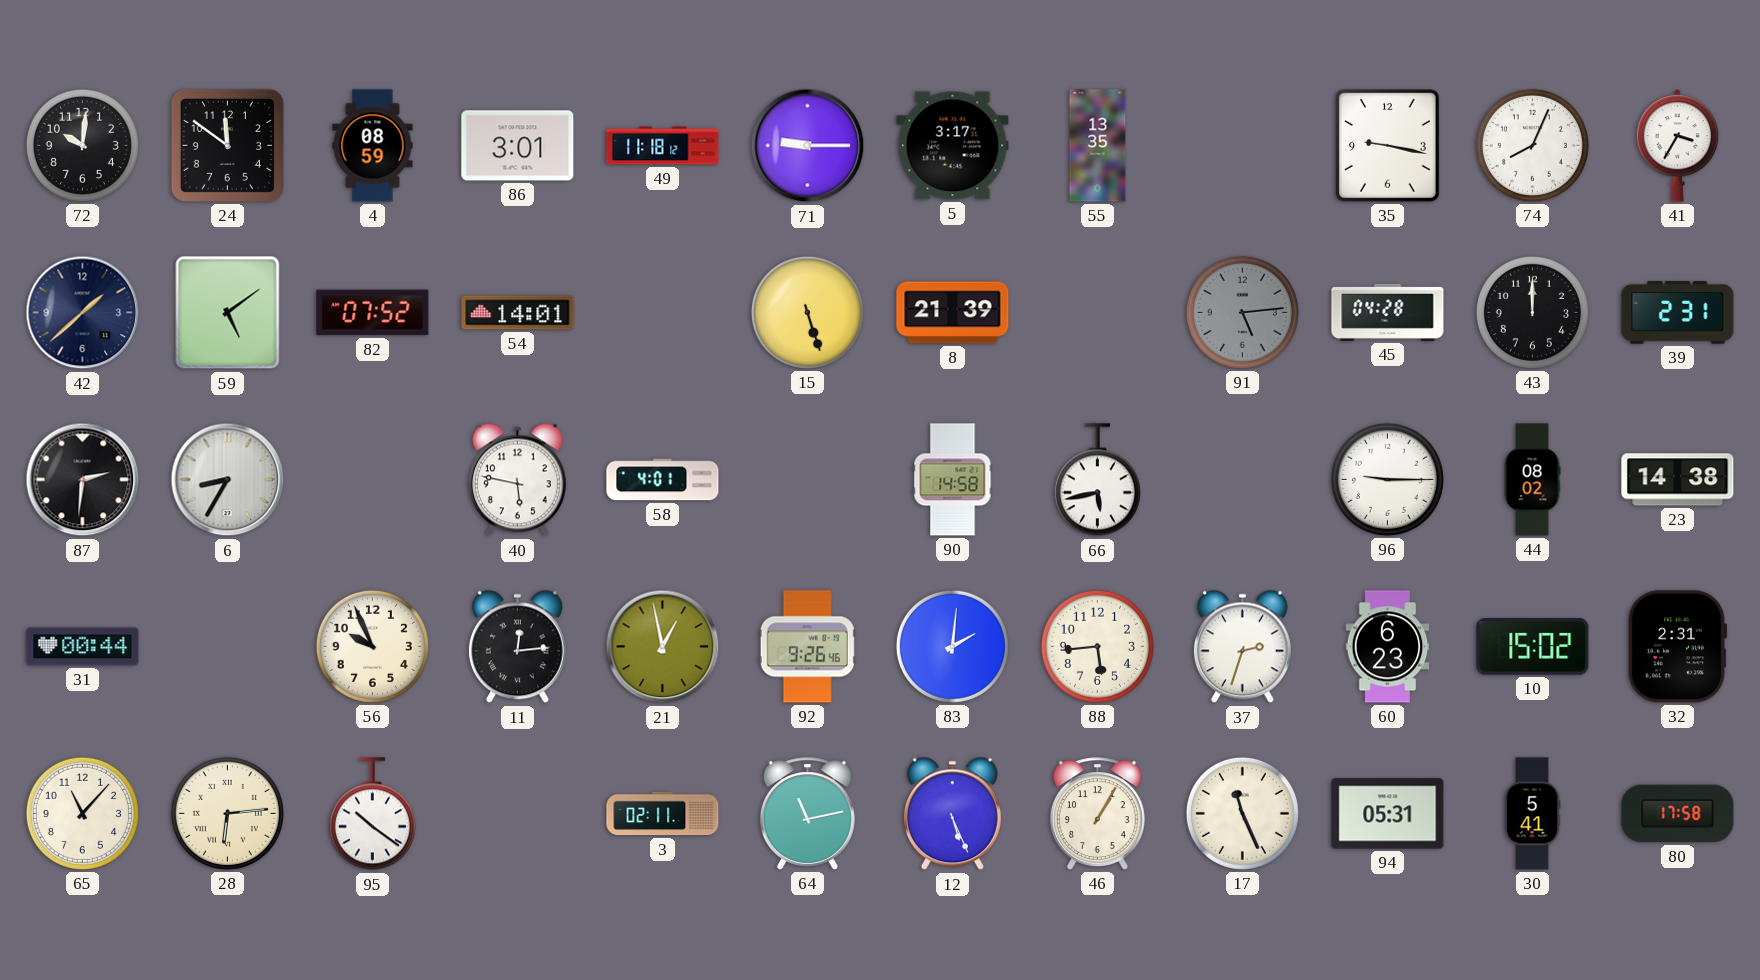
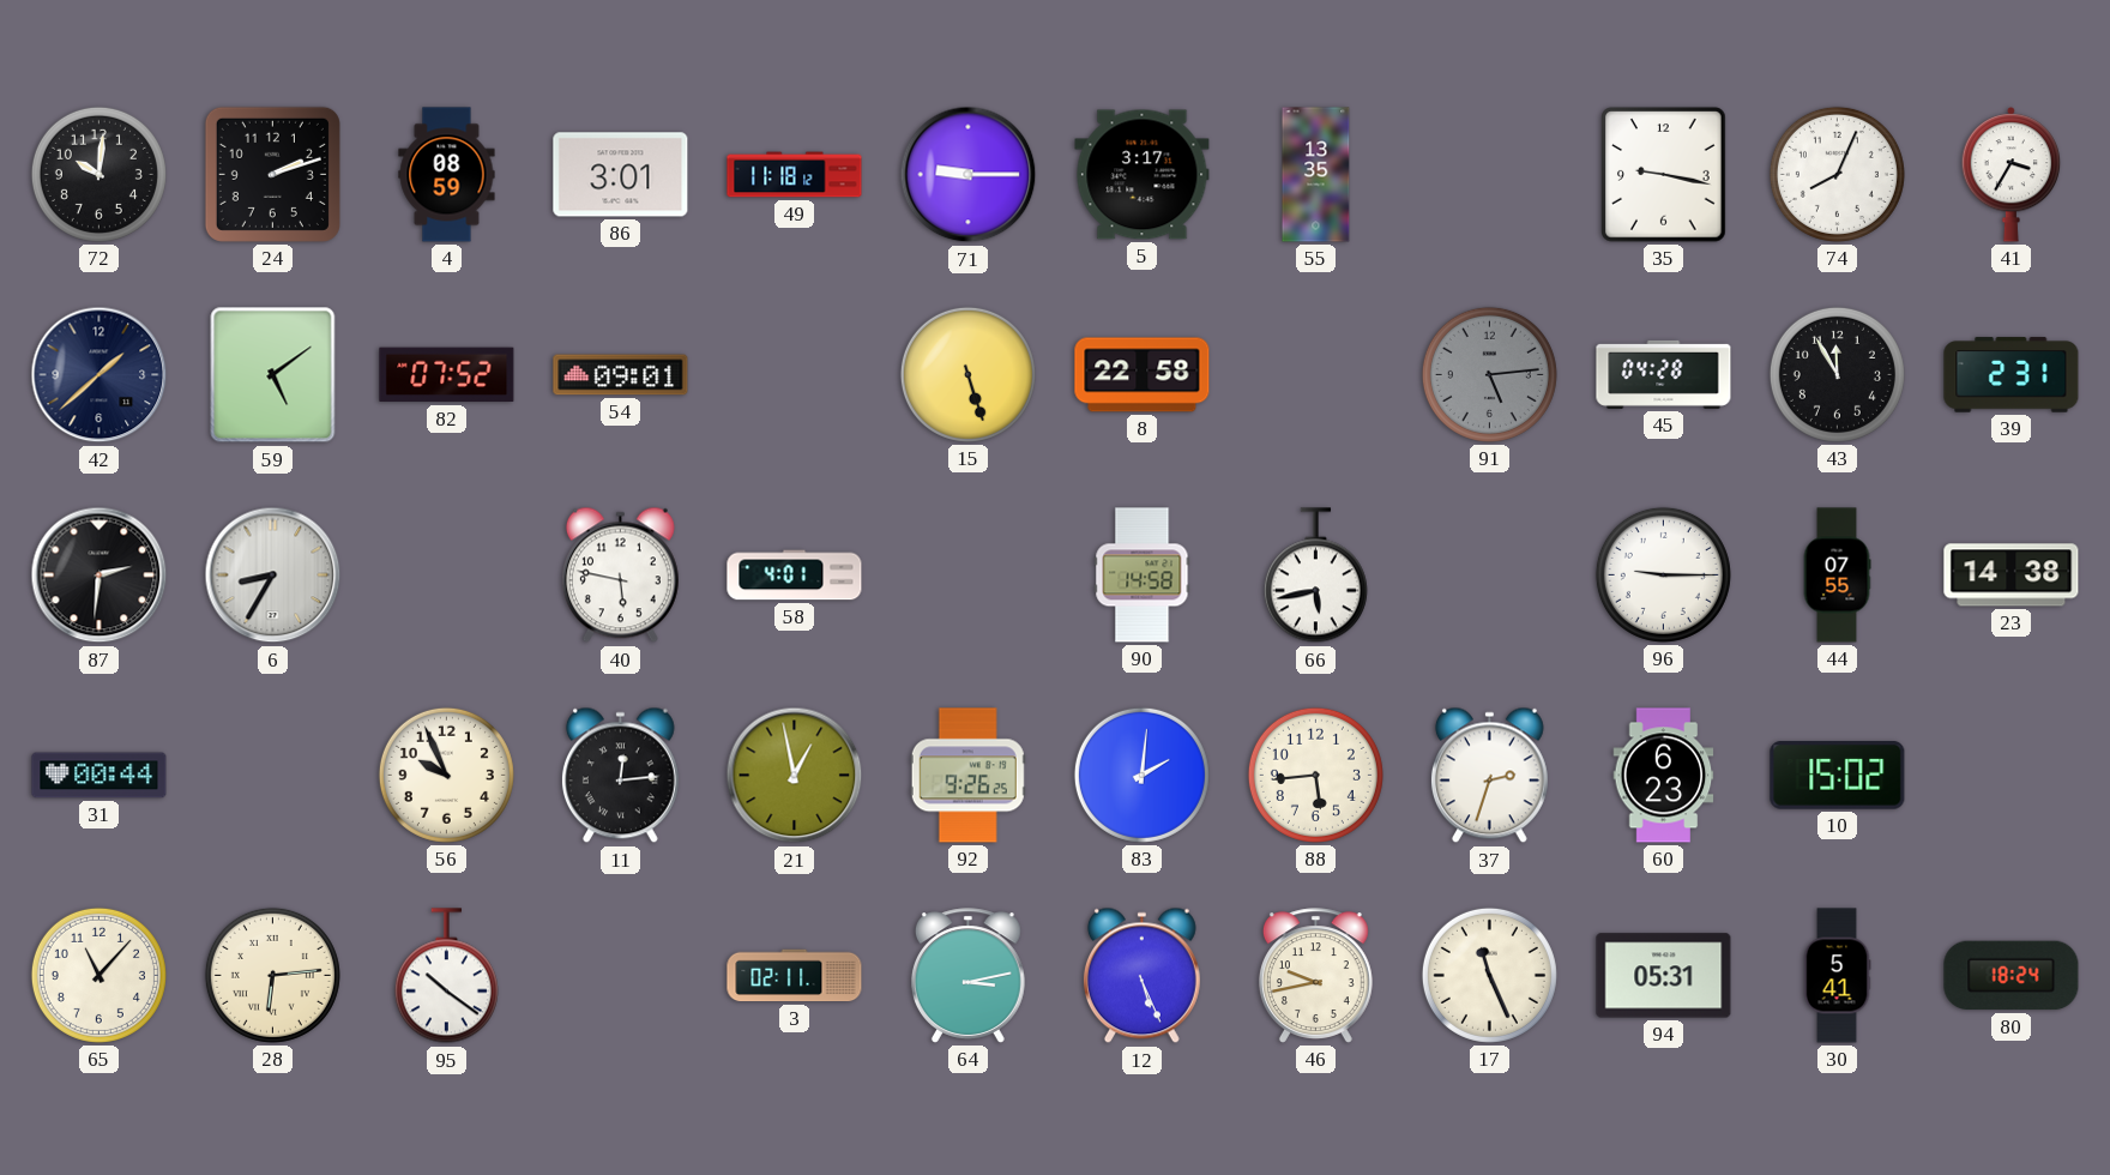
24: 11:51 -> 2:12 (272, 174)
54: 14:01 -> 09:01 (621, 375)
8: 21:39 -> 22:58 (1143, 375)
43: 12:00 -> 11:55 (1837, 374)
44: 08:02 -> 07:55 (1837, 576)
92: 9:26:46 -> 9:26:25 (967, 776)
32: 2:31 -> none (1677, 647)
64: 11:13 -> 3:13 (967, 976)
46: 1:05 -> 9:43 (1315, 976)
80: 17:58 -> 18:24 (2012, 976)
